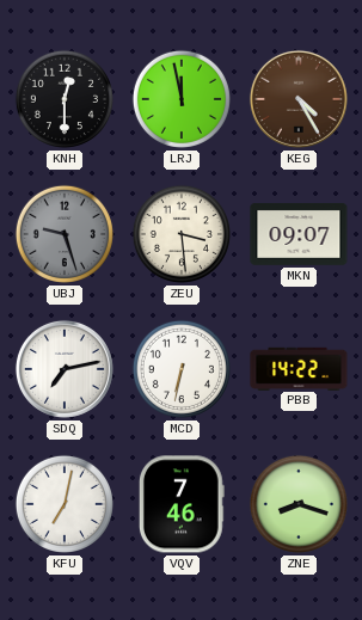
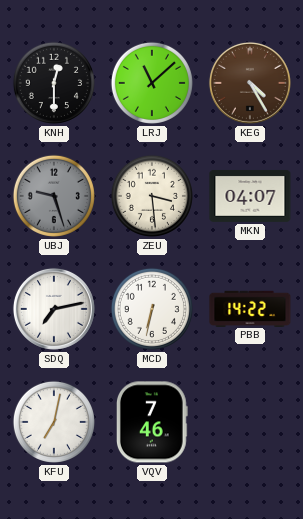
LRJ: 11:58 -> 11:08 (152, 83)
MKN: 09:07 -> 04:07 (250, 196)
ZNE: 8:18 -> none (299, 504)
